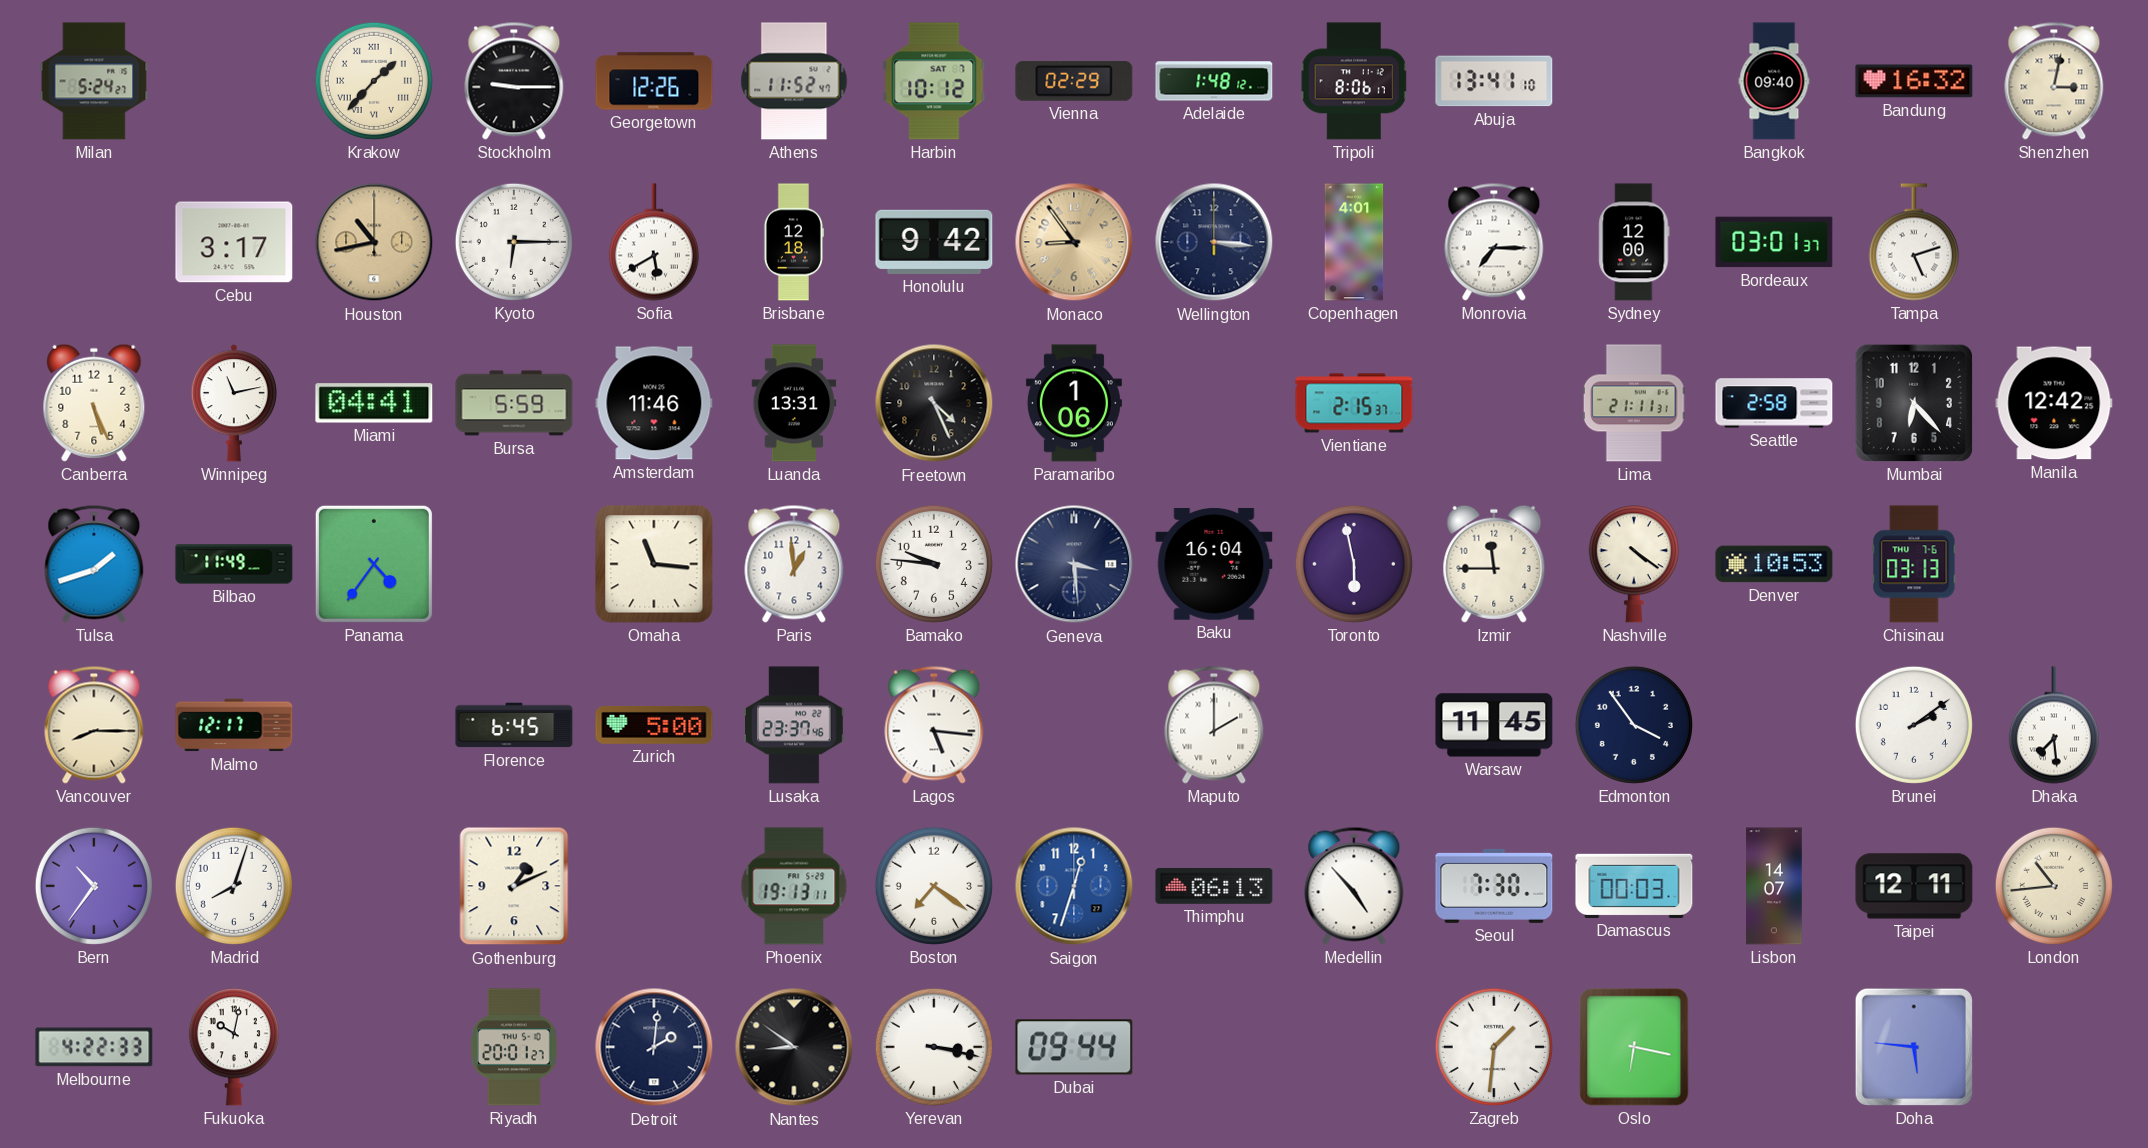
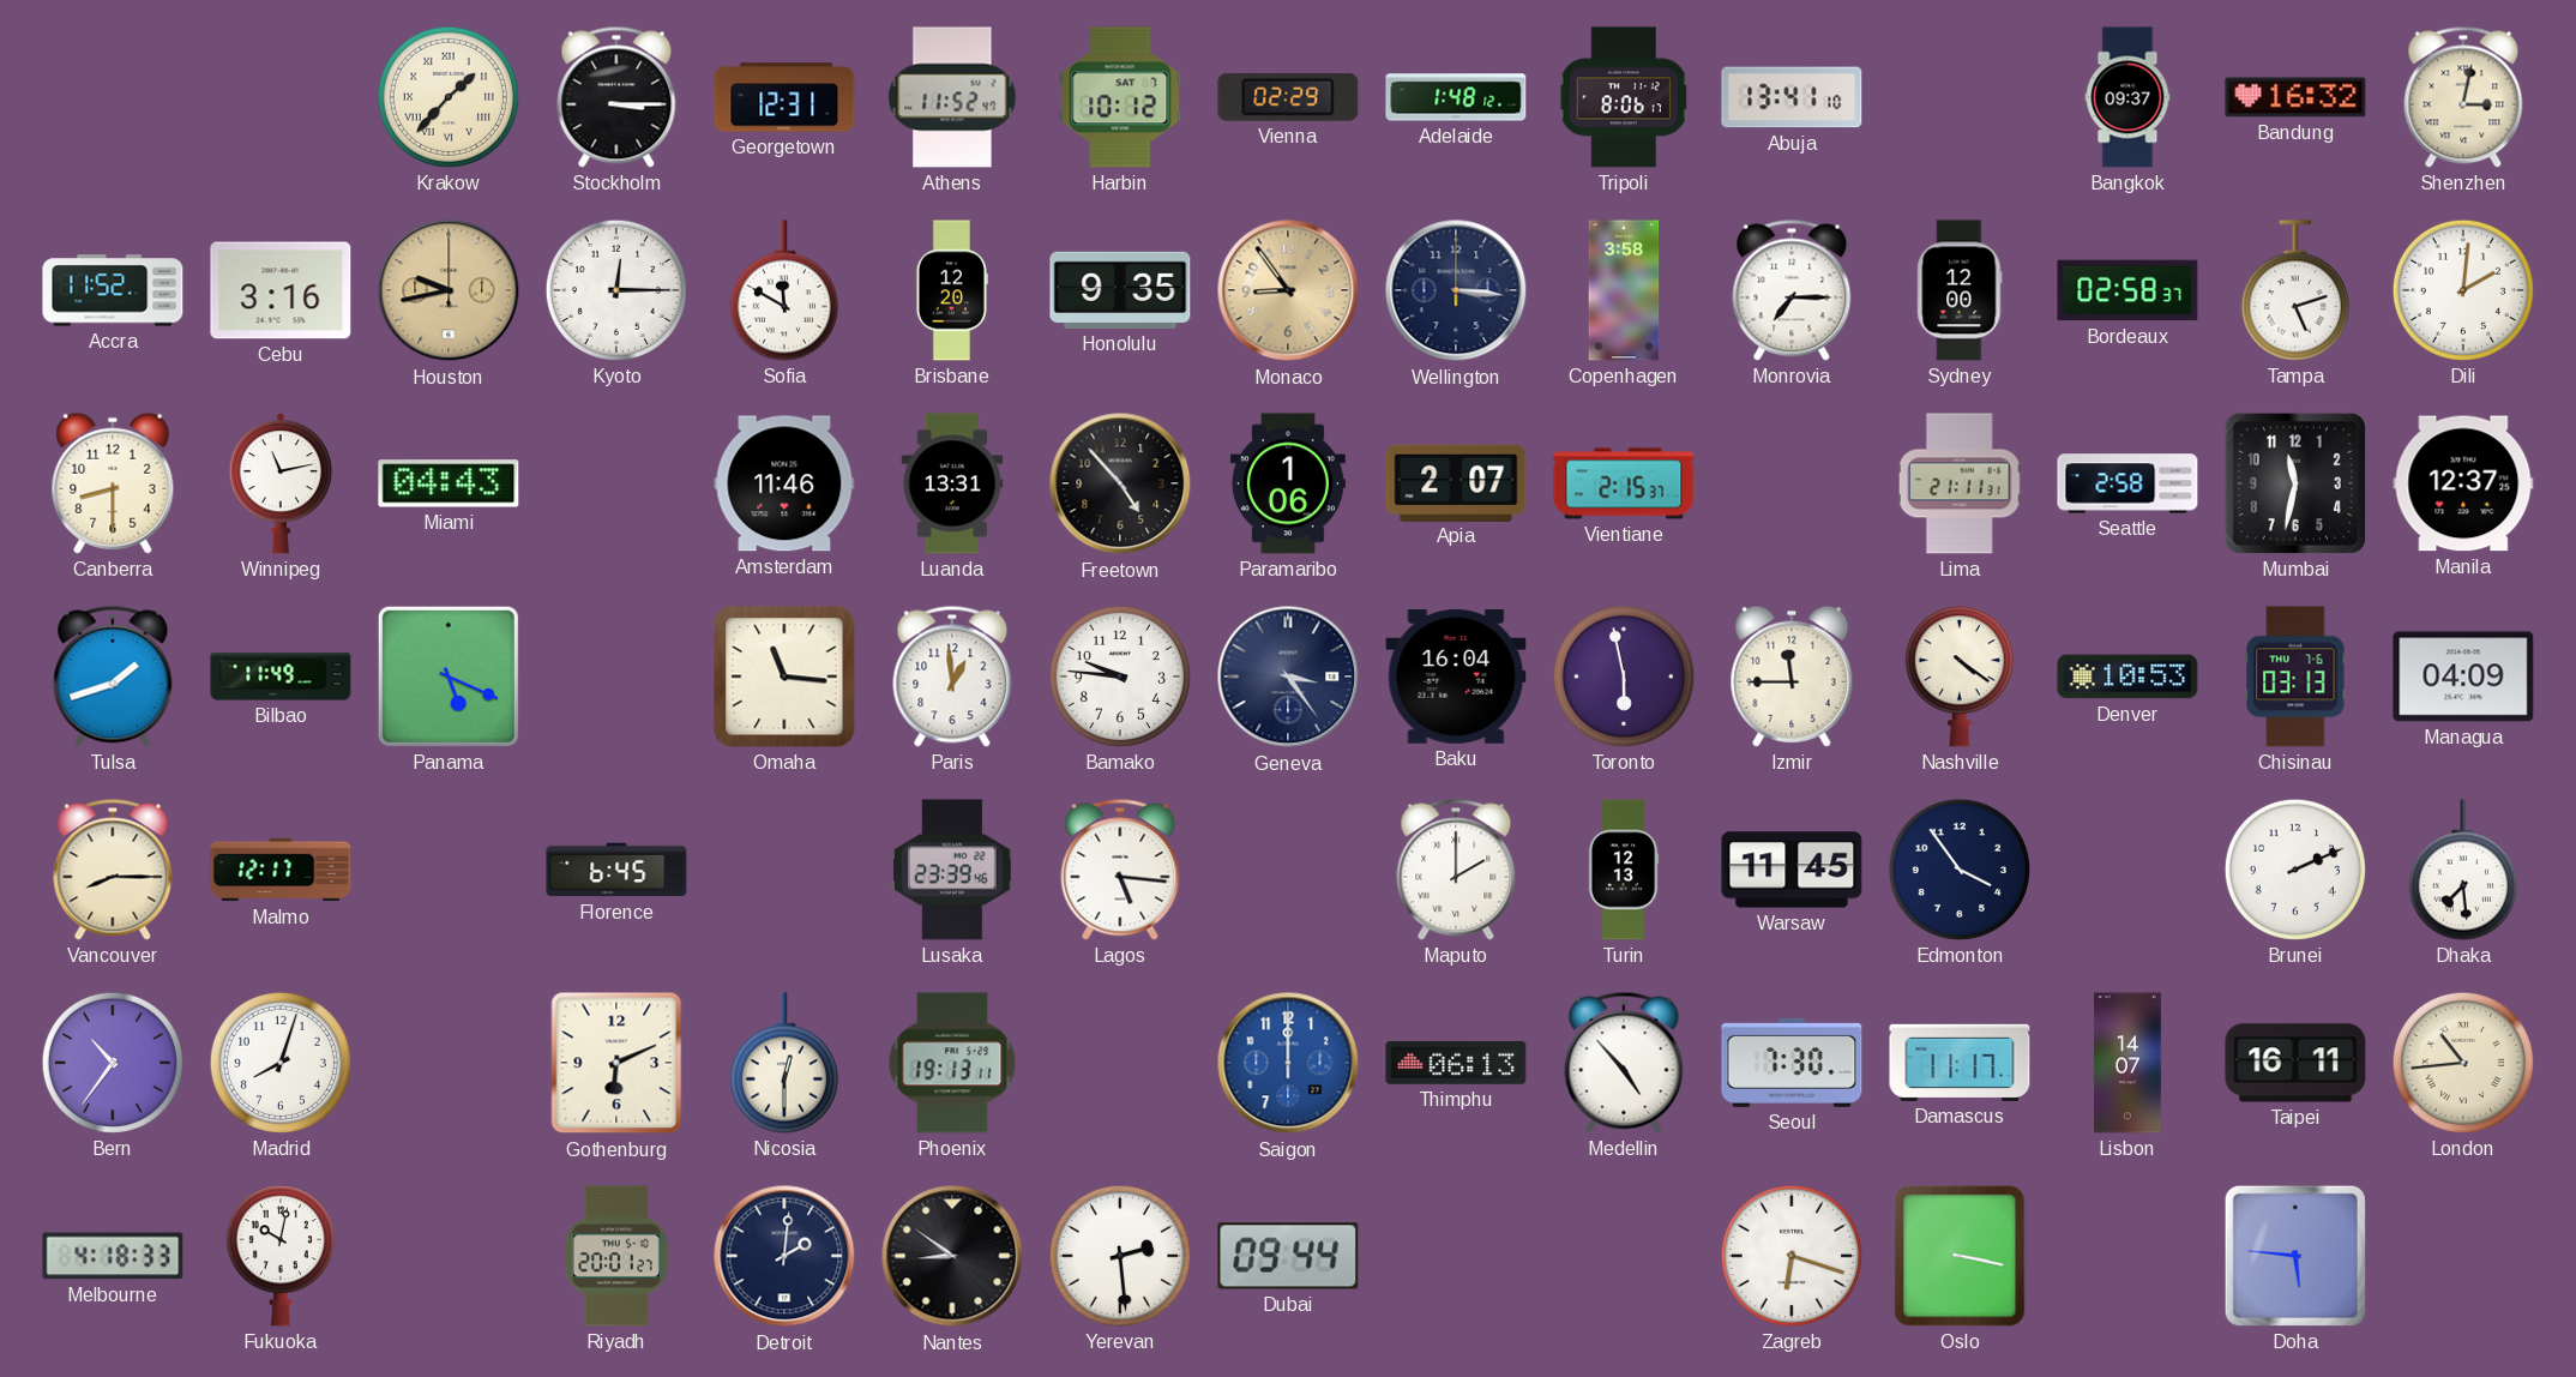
Milan: 5:24 -> none (94, 81)
Stockholm: 9:15 -> 3:15 (616, 97)
Georgetown: 12:26 -> 12:31 (784, 97)
Bangkok: 09:40 -> 09:37 (2127, 97)
Accra: none -> 11:52 (113, 290)
Cebu: 3:17 -> 3:16 (281, 290)
Houston: 10:43 -> 9:43 (449, 290)
Kyoto: 6:15 -> 12:15 (616, 290)
Sofia: 5:40 -> 11:50 (784, 290)
Brisbane: 12:18 -> 12:20 (952, 290)
Honolulu: 9:42 -> 9:35 (1120, 290)
Copenhagen: 4:01 -> 3:58 (1624, 290)
Bordeaux: 03:01 -> 02:58 (2127, 290)
Dili: none -> 2:01 (2463, 290)
Canberra: 5:26 -> 8:30 (113, 483)
Miami: 04:41 -> 04:43 (449, 483)
Bursa: 5:59 -> none (514, 403)
Freetown: 4:26 -> 4:53 (1120, 483)
Apia: none -> 2:07 (1456, 482)
Mumbai: 6:23 -> 11:32 (2295, 483)
Manila: 12:42 -> 12:37 (2463, 483)
Panama: 4:36 -> 5:19 (449, 677)
Geneva: 3:29 -> 3:24 (1288, 677)
Managua: none -> 04:09 (2463, 677)
Zurich: 5:00 -> none (654, 726)
Lusaka: 23:37 -> 23:39 (953, 870)
Turin: none -> 12:13 (1624, 870)
Brunei: 2:09 -> 2:11 (2295, 870)
Gothenburg: 1:11 -> 6:11 (616, 1063)
Nicosia: none -> 12:30 (784, 1063)
Boston: 7:21 -> none (934, 886)
Saigon: 12:33 -> 12:00 (1288, 1063)
Damascus: 00:03 -> 11:17 (1960, 1063)
Taipei: 12:11 -> 16:11 (2295, 1063)
Melbourne: 4:22 -> 4:18 (113, 1256)
Yerevan: 3:17 -> 2:29 (1120, 1256)
Zagreb: 1:31 -> 6:18 (1792, 1256)
Oslo: 6:17 -> 3:17 (1960, 1256)
